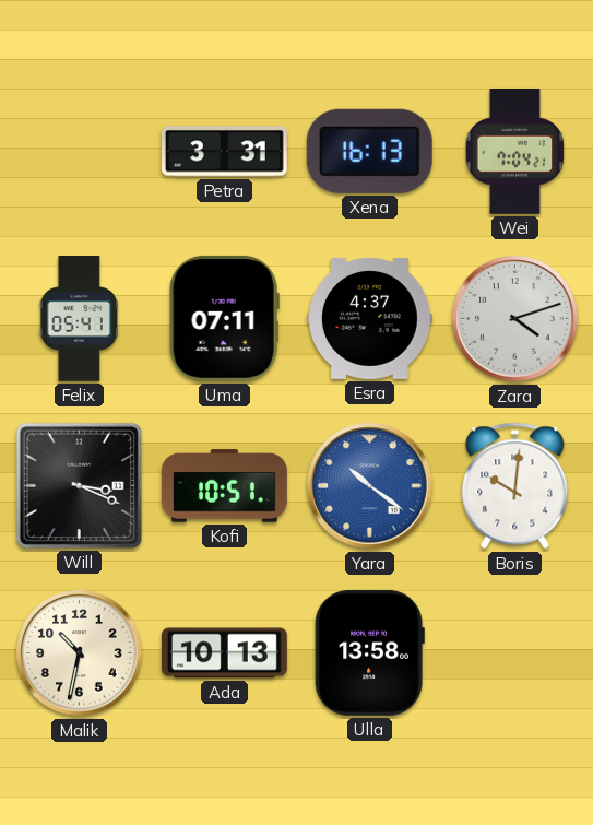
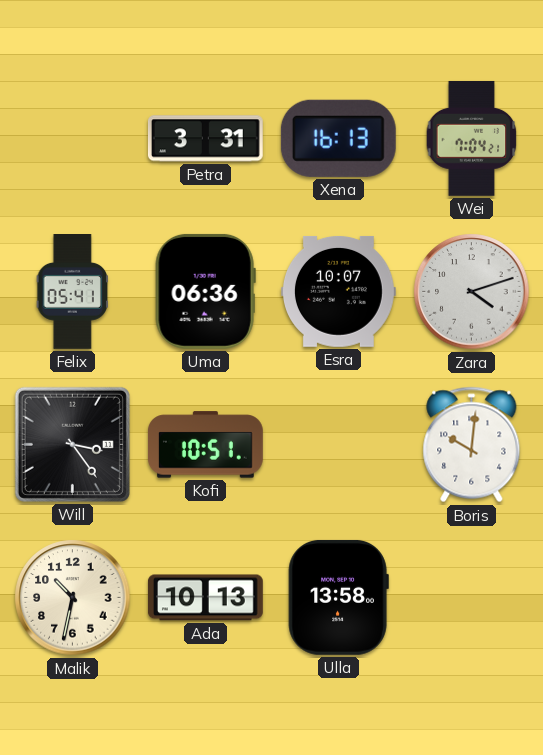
Uma: 07:11 -> 06:36 (205, 291)
Esra: 4:37 -> 10:07 (338, 291)
Will: 3:19 -> 3:24 (72, 444)
Yara: 10:21 -> none (370, 486)
